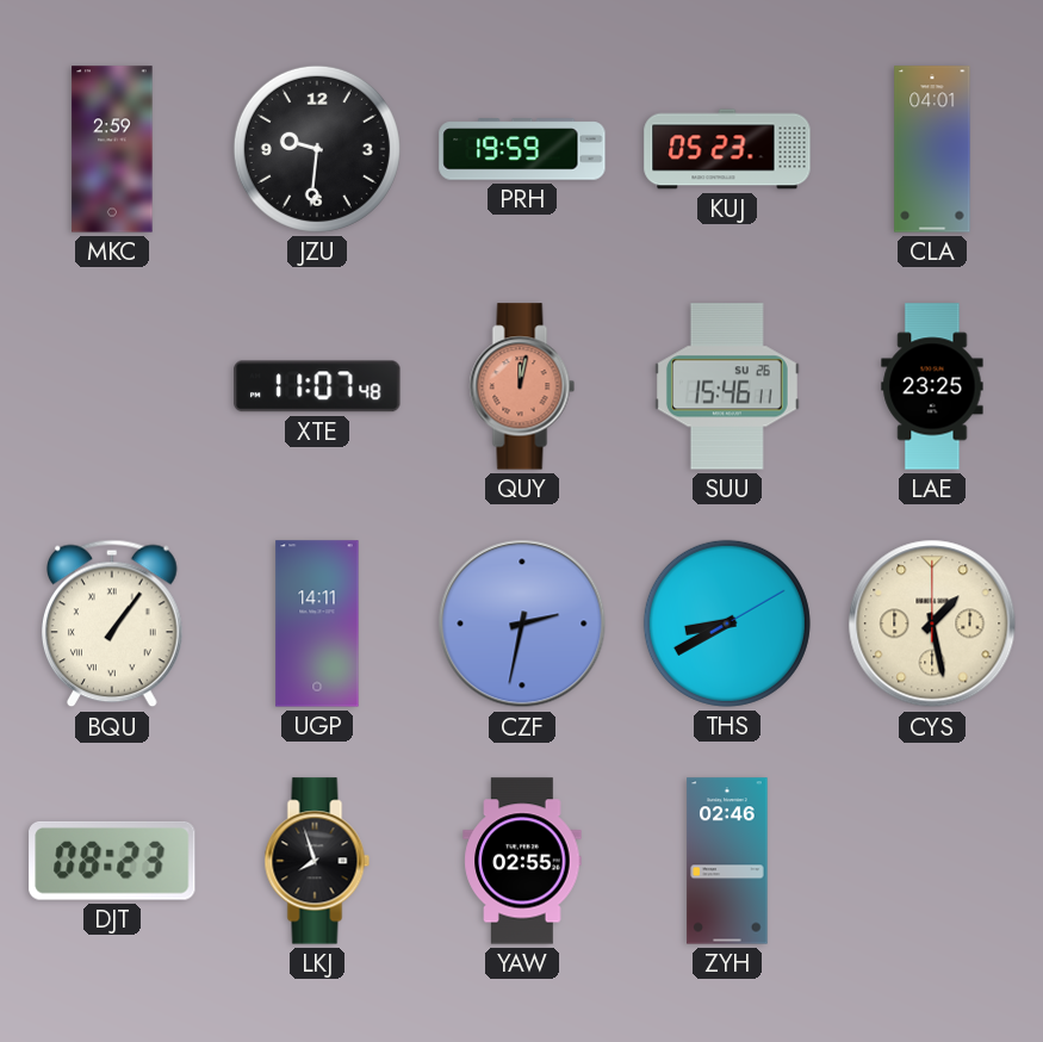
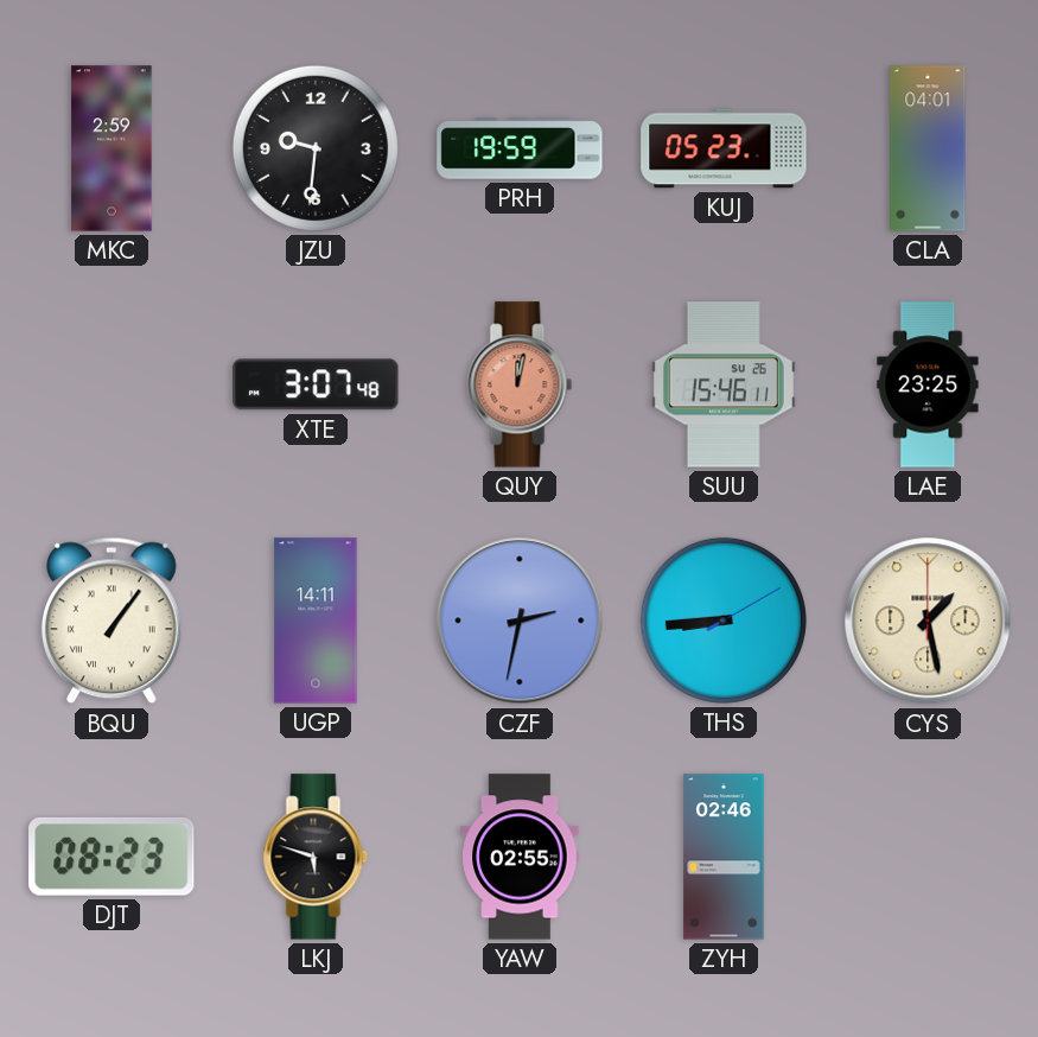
XTE: 11:07 -> 3:07 (316, 384)
THS: 8:40 -> 8:44 (724, 621)
LKJ: 7:57 -> 5:48 (316, 857)
